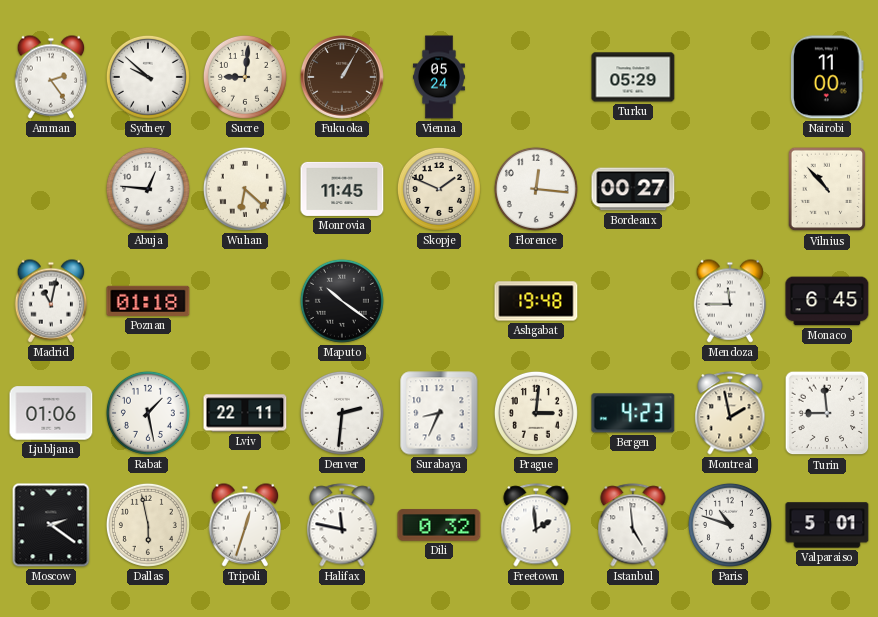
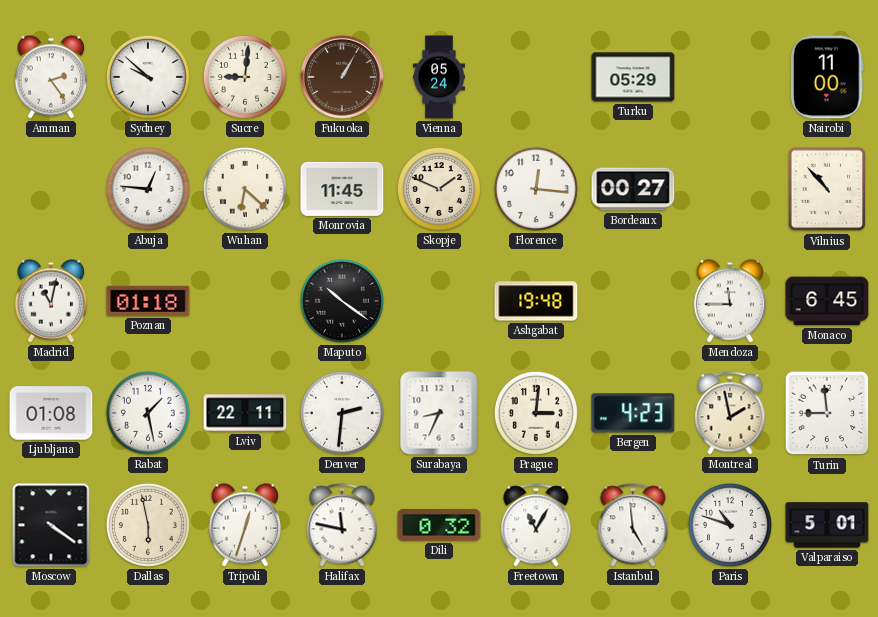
Ljubljana: 01:06 -> 01:08 (51, 413)
Moscow: 2:21 -> 4:21 (51, 525)
Freetown: 1:59 -> 11:05 (536, 525)
